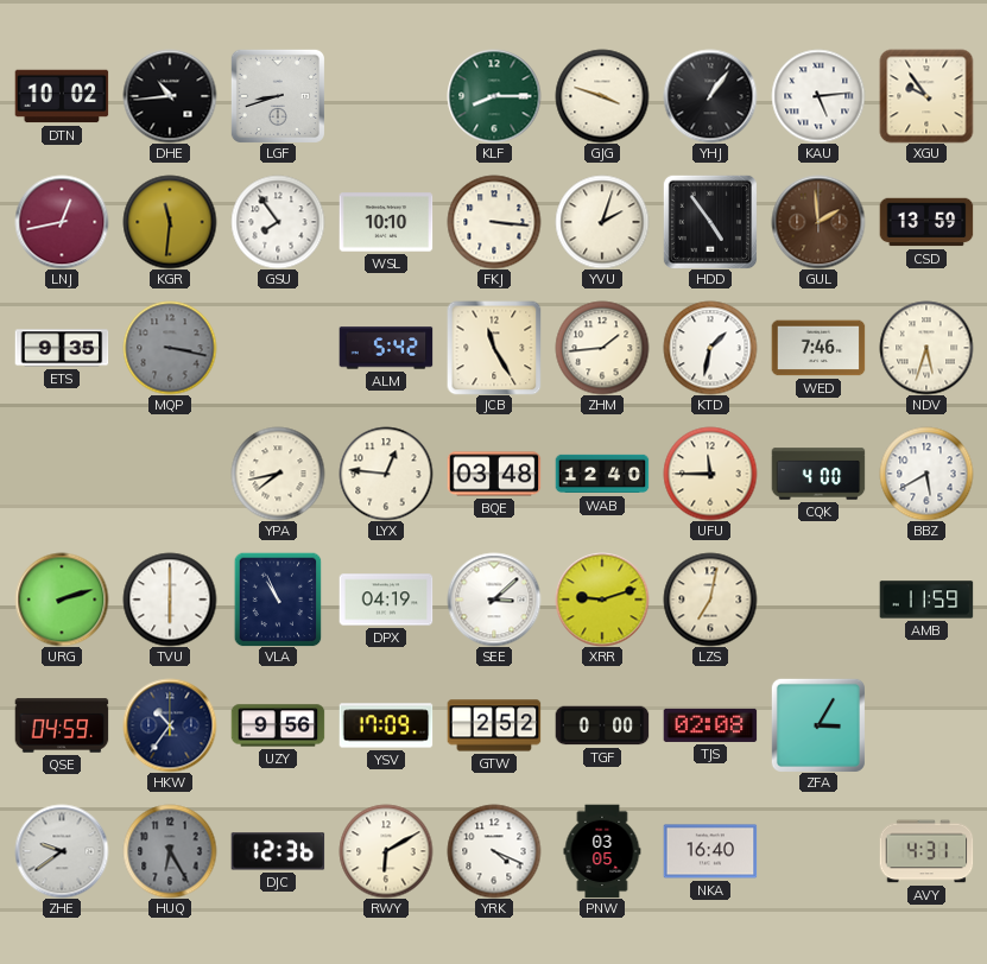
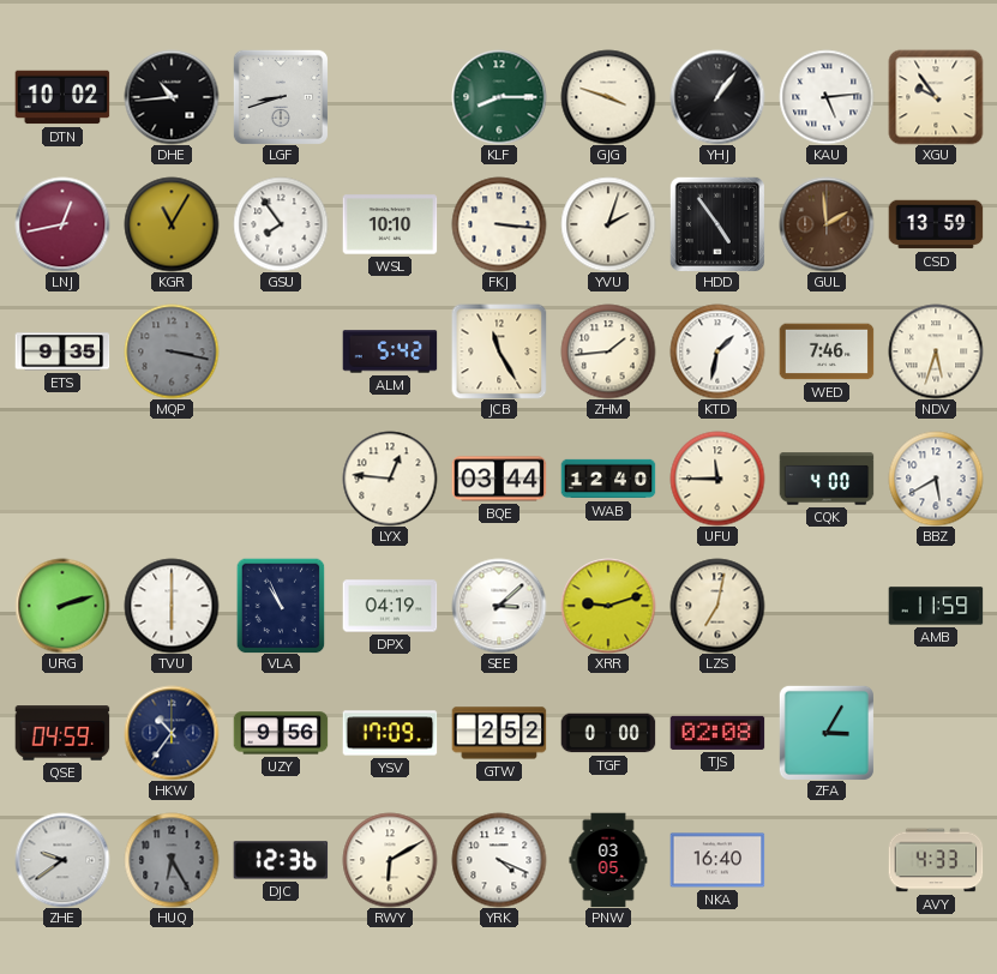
KGR: 11:31 -> 11:05 (172, 224)
YPA: 7:43 -> none (278, 474)
BQE: 03:48 -> 03:44 (499, 479)
AVY: 4:31 -> 4:33 (936, 860)
